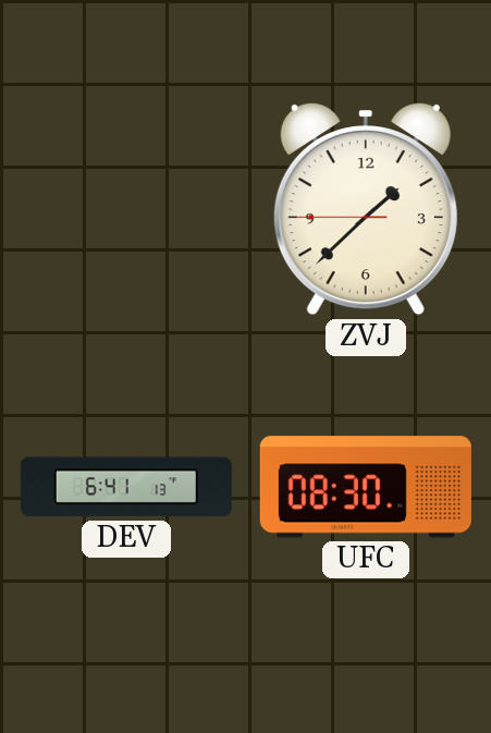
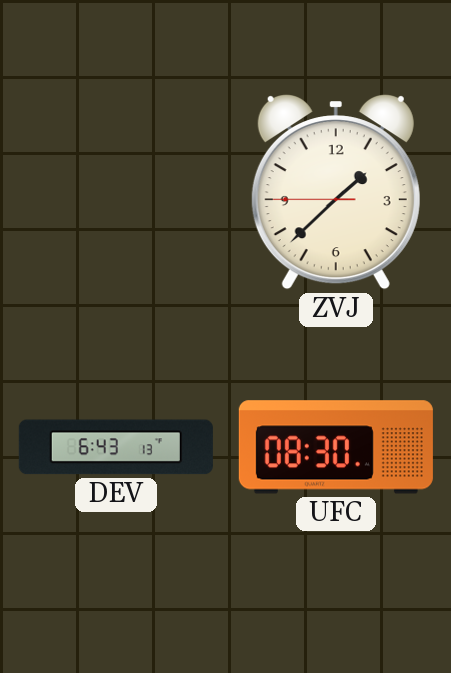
DEV: 6:41 -> 6:43 (116, 447)
